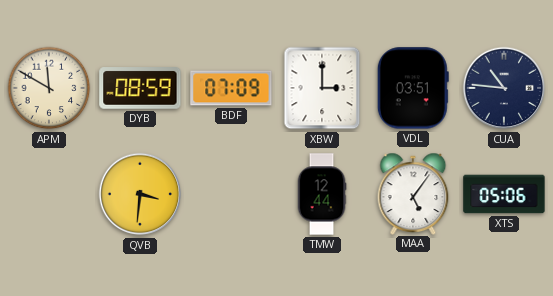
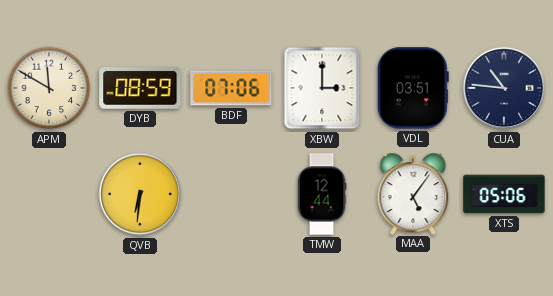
BDF: 07:09 -> 07:06 (231, 88)
QVB: 3:31 -> 6:31 (140, 194)
